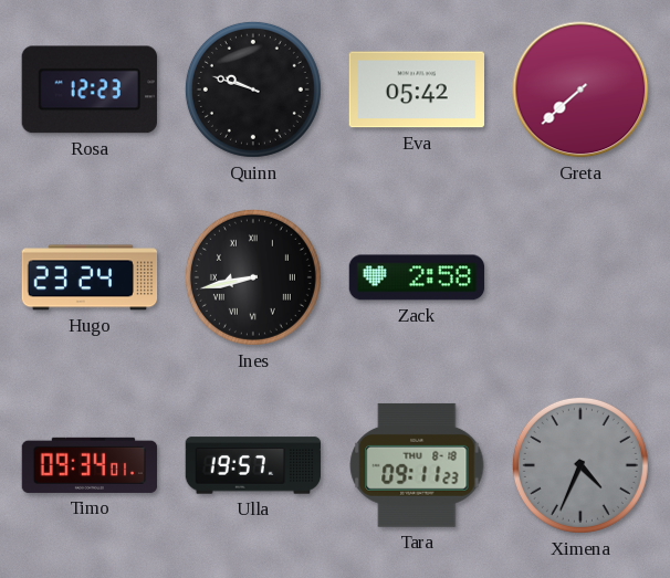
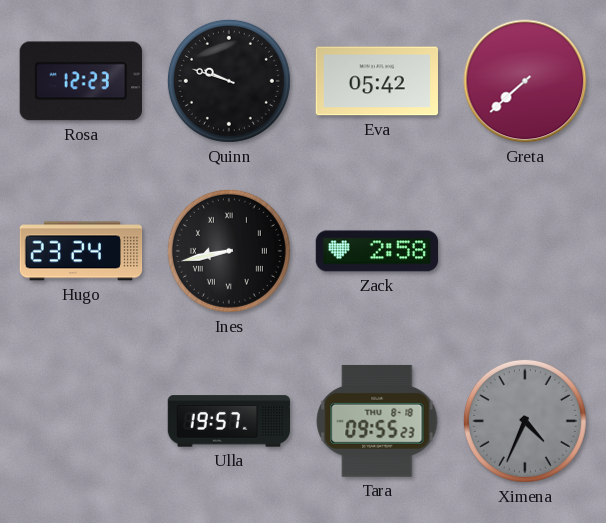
Timo: 09:34 -> none (90, 465)
Tara: 09:11 -> 09:55 (377, 421)
